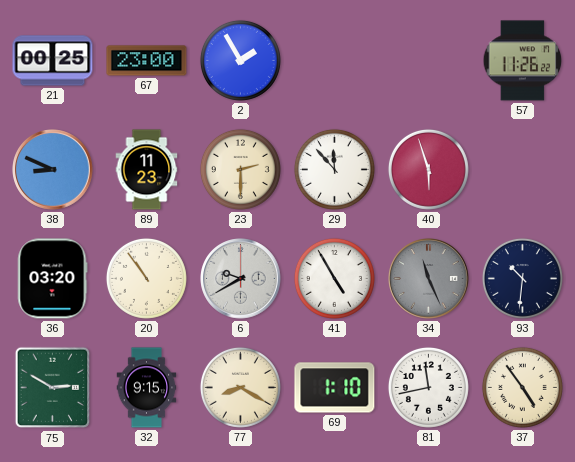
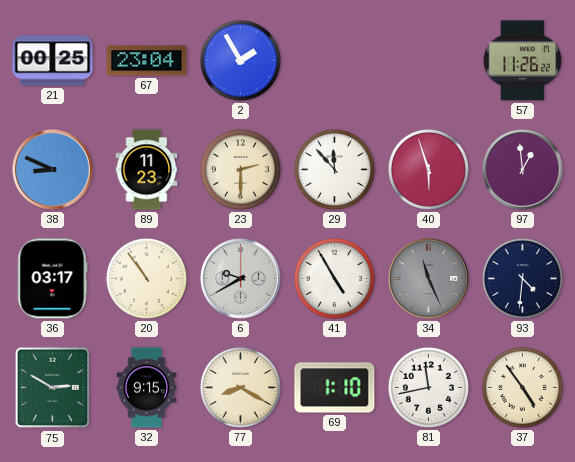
67: 23:00 -> 23:04 (147, 61)
97: none -> 12:59 (523, 170)
36: 03:20 -> 03:17 (52, 279)
93: 10:31 -> 4:31 (522, 278)
